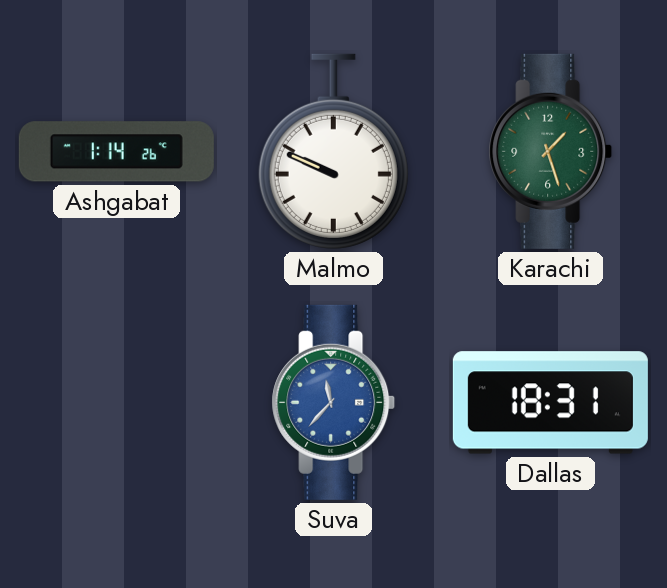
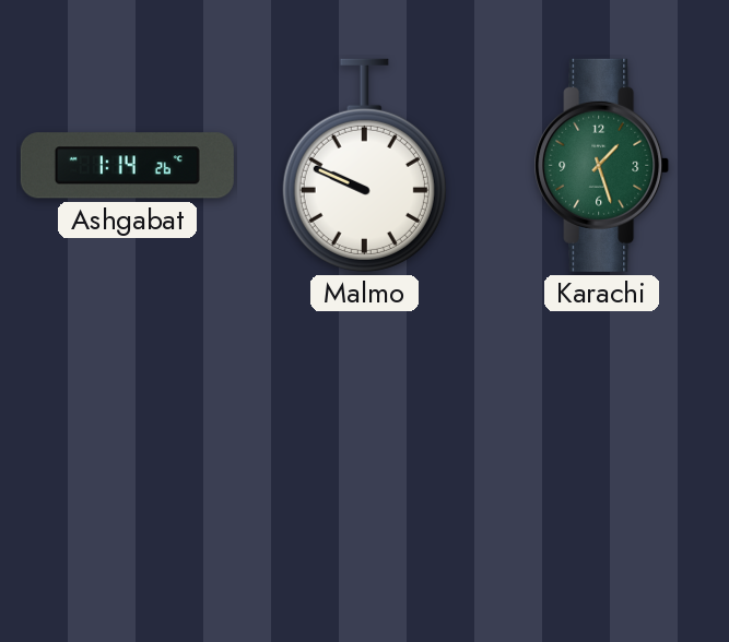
Suva: 11:37 -> none (334, 402)
Dallas: 18:31 -> none (550, 403)
